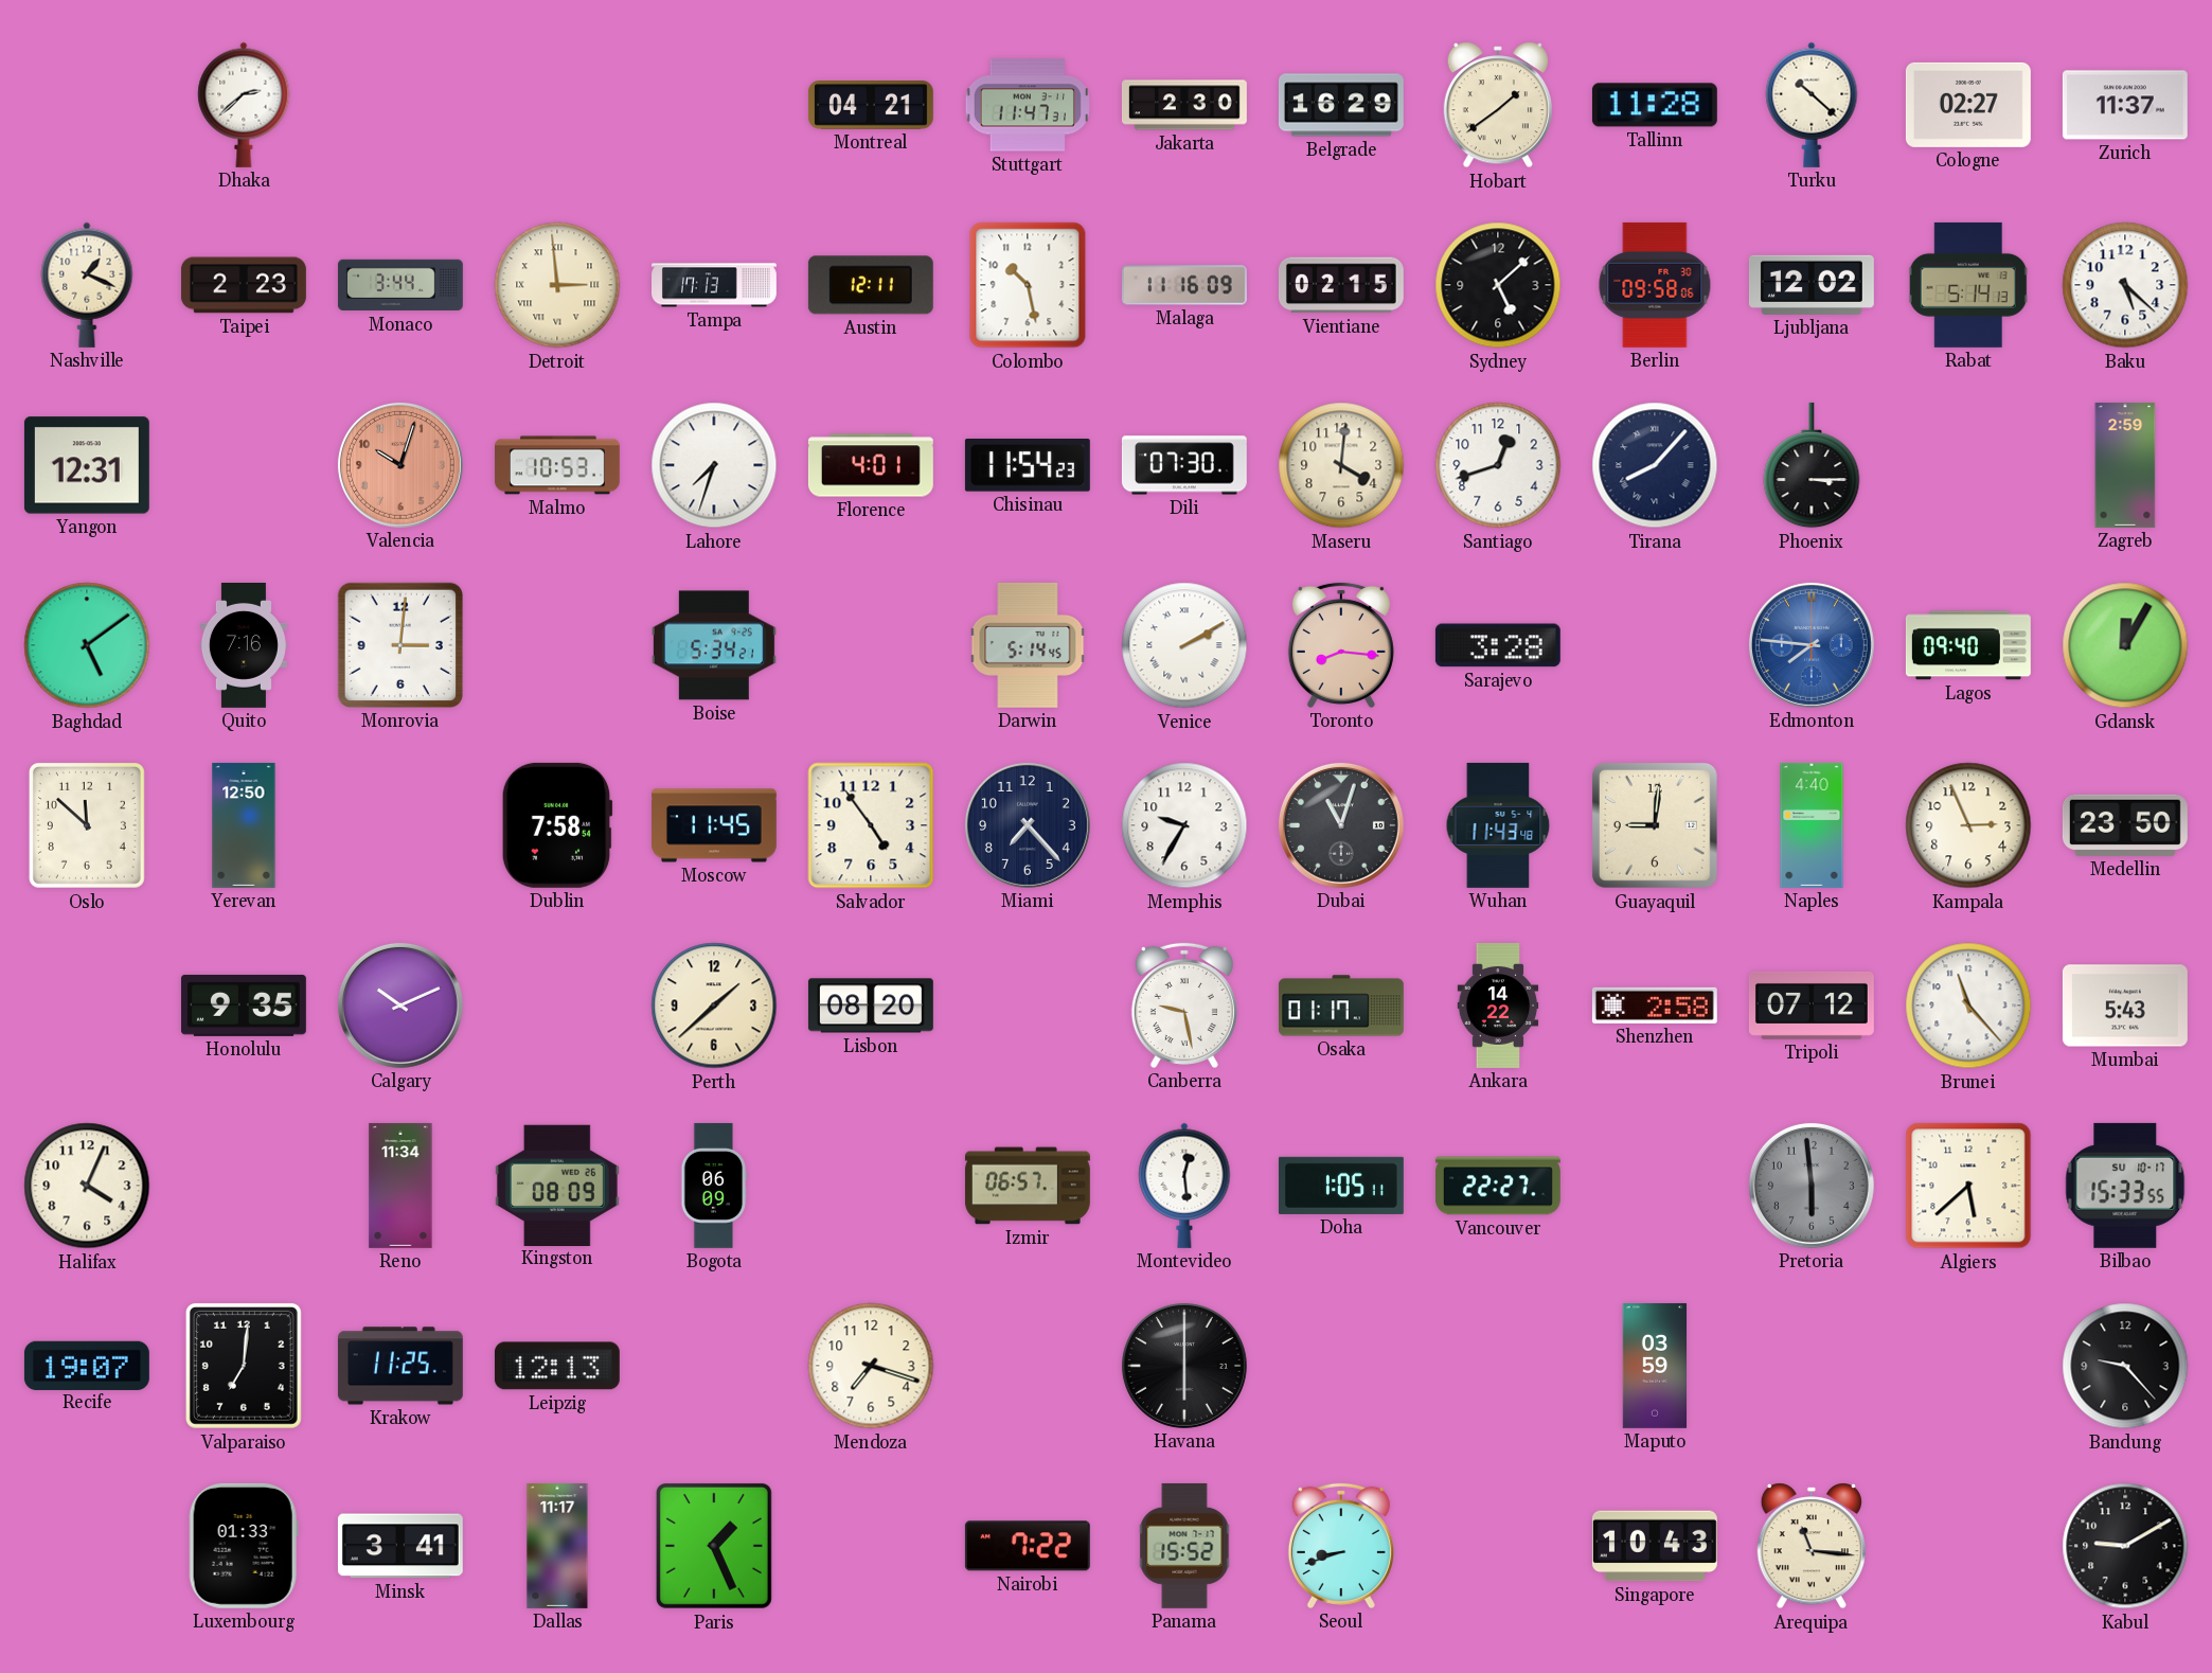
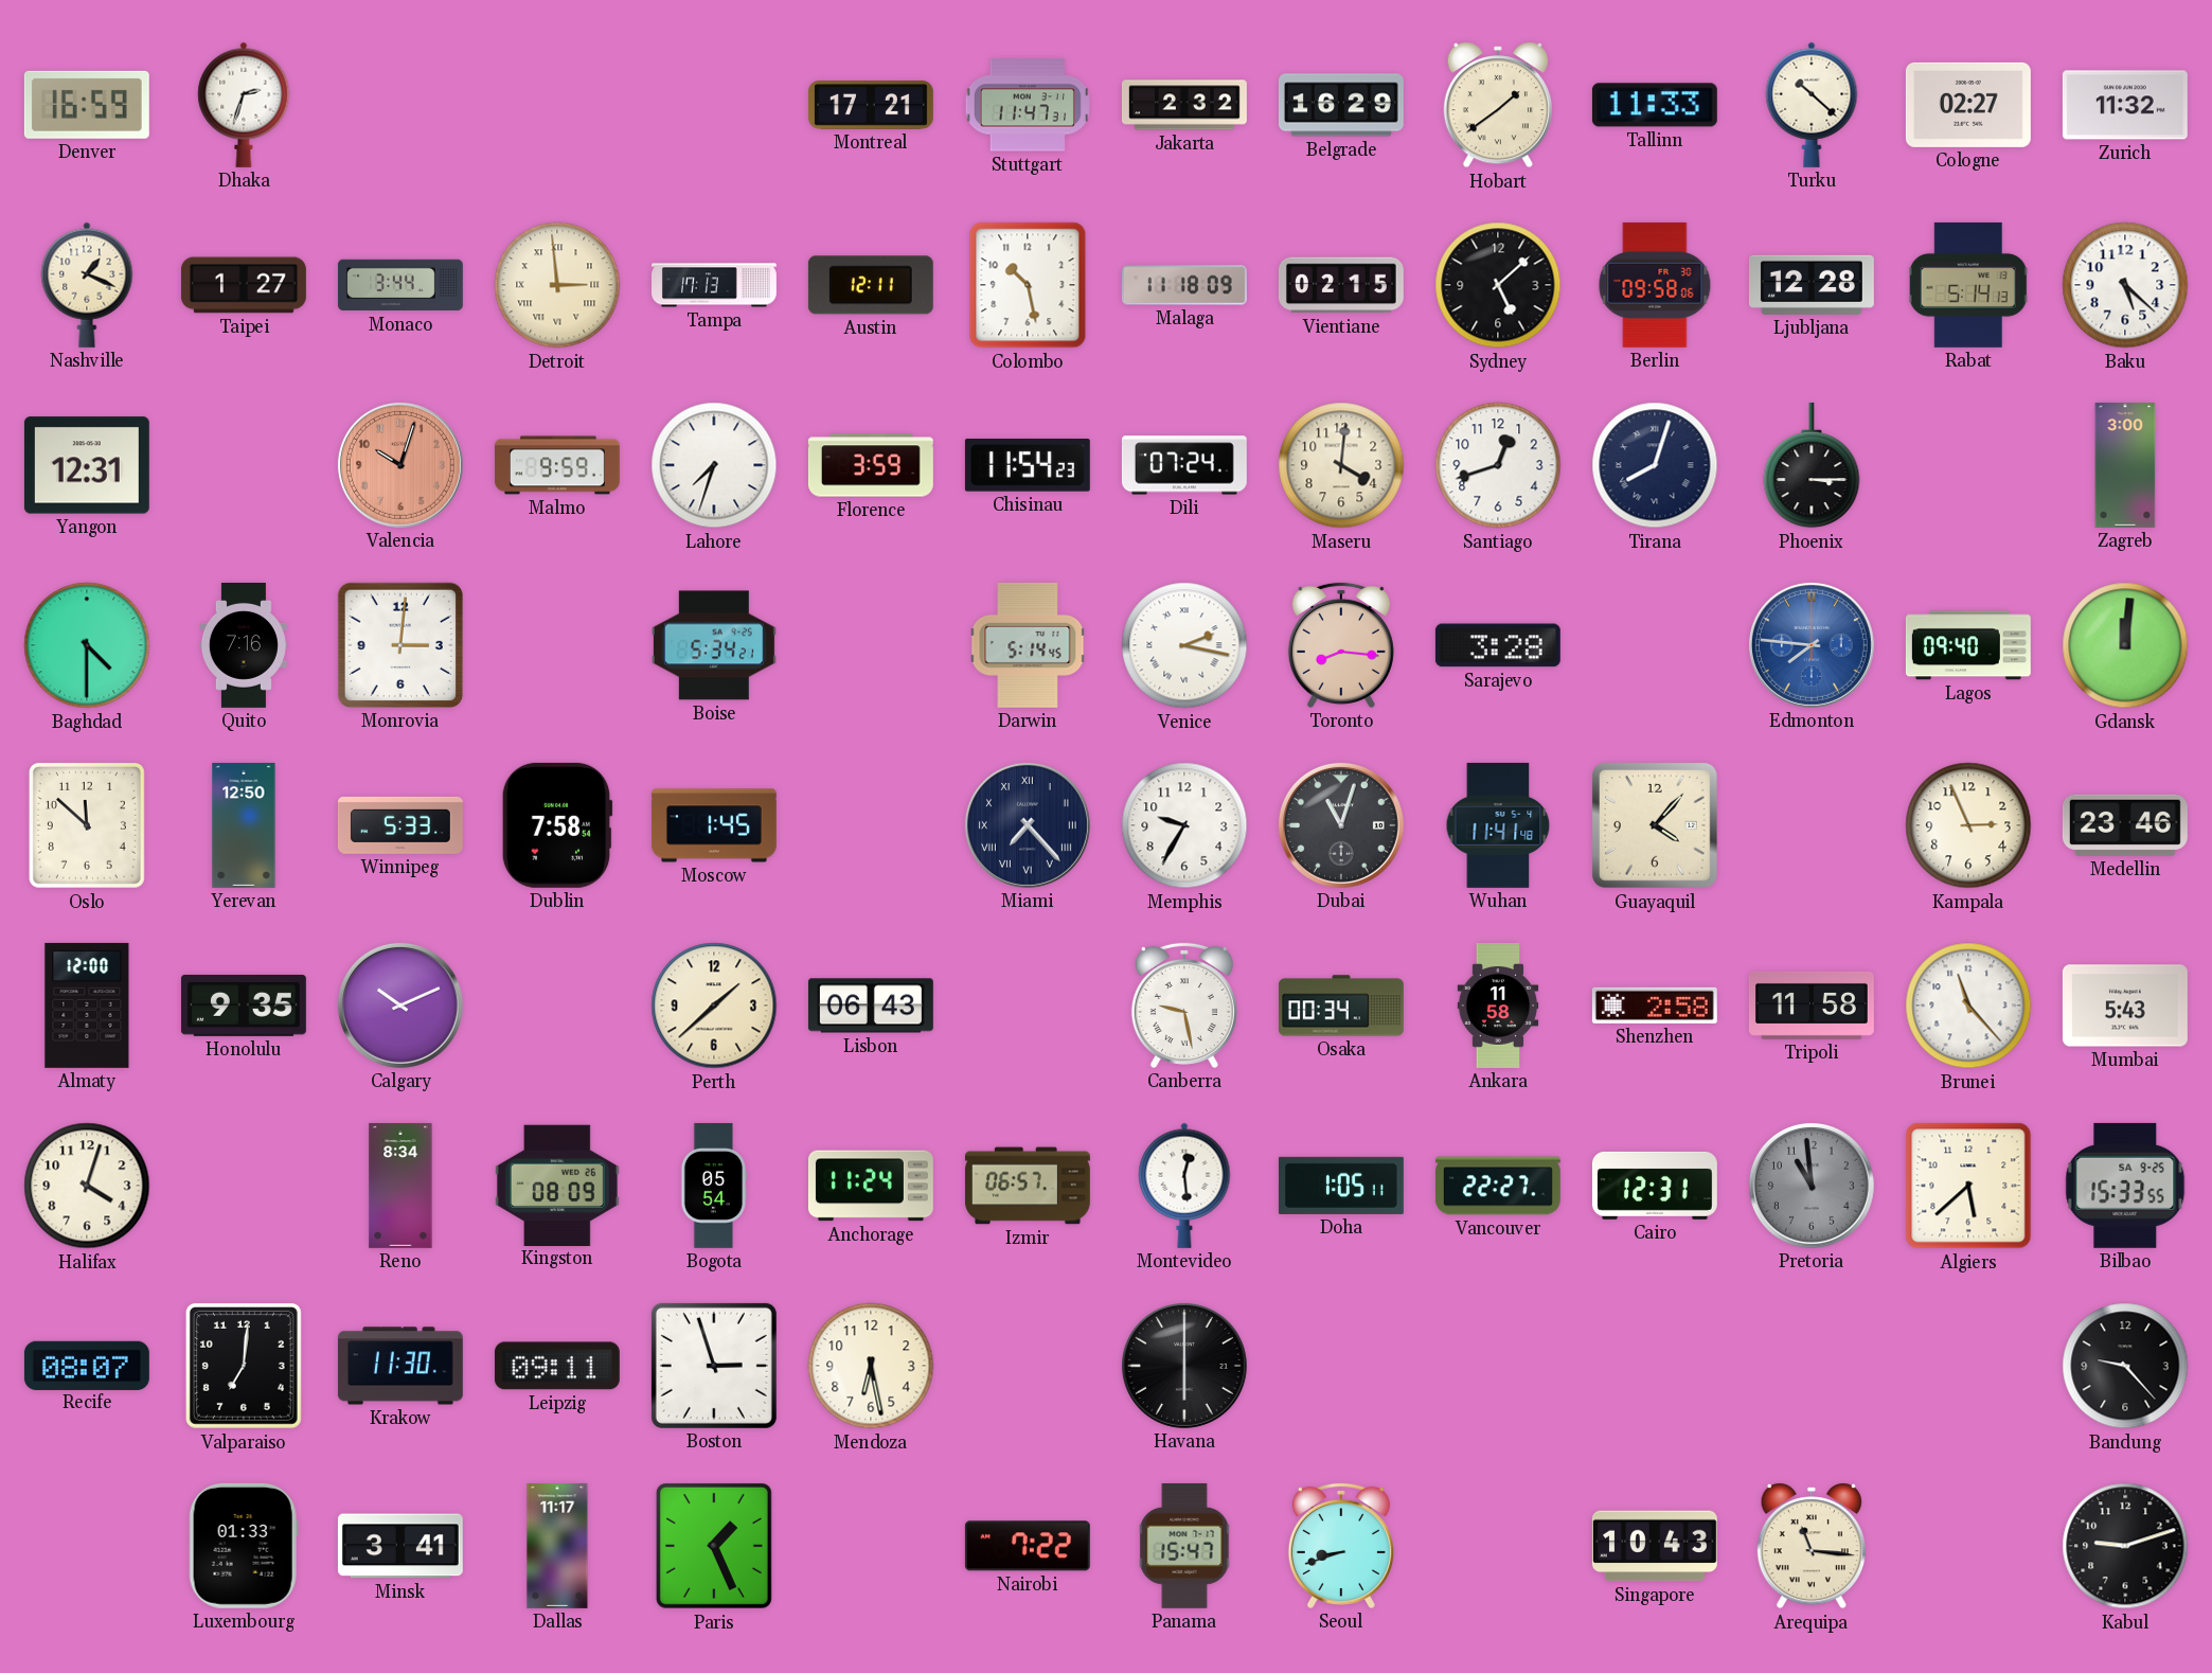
Denver: none -> 16:59 (87, 105)
Dhaka: 2:38 -> 2:33 (244, 105)
Montreal: 04:21 -> 17:21 (871, 105)
Jakarta: 2:30 -> 2:32 (1184, 105)
Tallinn: 11:28 -> 11:33 (1655, 105)
Zurich: 11:37 -> 11:32 (2125, 105)
Taipei: 2:23 -> 1:27 (244, 285)
Malaga: 11:16 -> 11:18 (1184, 285)
Ljubljana: 12:02 -> 12:28 (1812, 285)
Malmo: 10:53 -> 9:59 (557, 465)
Florence: 4:01 -> 3:59 (871, 465)
Dili: 07:30 -> 07:24 (1184, 465)
Tirana: 8:07 -> 8:03 (1655, 465)
Zagreb: 2:59 -> 3:00 (2125, 465)
Baghdad: 5:09 -> 4:30 (87, 645)
Venice: 2:10 -> 2:17 (1184, 645)
Gdansk: 12:05 -> 12:01 (2125, 645)
Winnipeg: none -> 5:33 (400, 825)
Moscow: 11:45 -> 1:45 (714, 825)
Salvador: 4:54 -> none (871, 825)
Miami numerals: Arabic -> Roman (1028, 825)
Wuhan: 11:43 -> 11:41 (1498, 825)
Guayaquil: 9:01 -> 4:07 (1655, 825)
Naples: 4:40 -> none (1812, 825)
Medellin: 23:50 -> 23:46 (2125, 825)
Almaty: none -> 12:00 (87, 1005)
Lisbon: 08:20 -> 06:43 (871, 1005)
Osaka: 01:17 -> 00:34 (1341, 1005)
Ankara: 14:22 -> 11:58 (1498, 1007)
Tripoli: 07:12 -> 11:58 (1812, 1005)
Halifax: 4:04 -> 4:03 (87, 1186)
Reno: 11:34 -> 8:34 (400, 1186)
Bogota: 06:09 -> 05:54 (714, 1186)
Anchorage: none -> 11:24 (871, 1186)
Cairo: none -> 12:31 (1655, 1186)
Pretoria: 5:59 -> 10:59 (1812, 1186)
Bilbao date: SU 10-17 -> SA 9-25 (2125, 1186)
Recife: 19:07 -> 08:07 (87, 1365)
Krakow: 11:25 -> 11:30 (400, 1366)
Leipzig: 12:13 -> 09:11 (557, 1366)
Boston: none -> 2:57 (714, 1366)
Mendoza: 7:18 -> 6:28 (871, 1366)
Maputo: 03:59 -> none (1655, 1366)
Panama: 15:52 -> 15:47 (1184, 1546)
Kabul: 9:10 -> 9:12 (2125, 1546)
